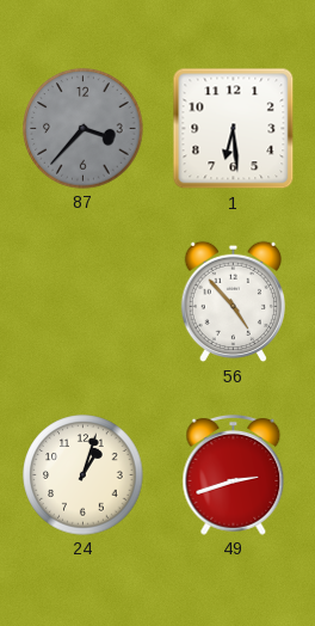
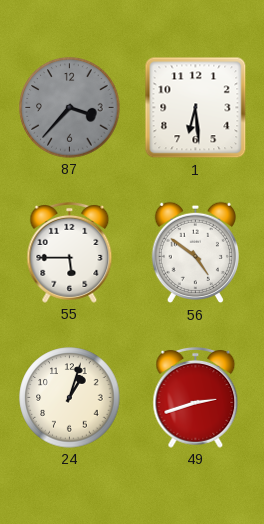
55: none -> 5:45 (70, 252)
56: 4:53 -> 4:51 (195, 253)
